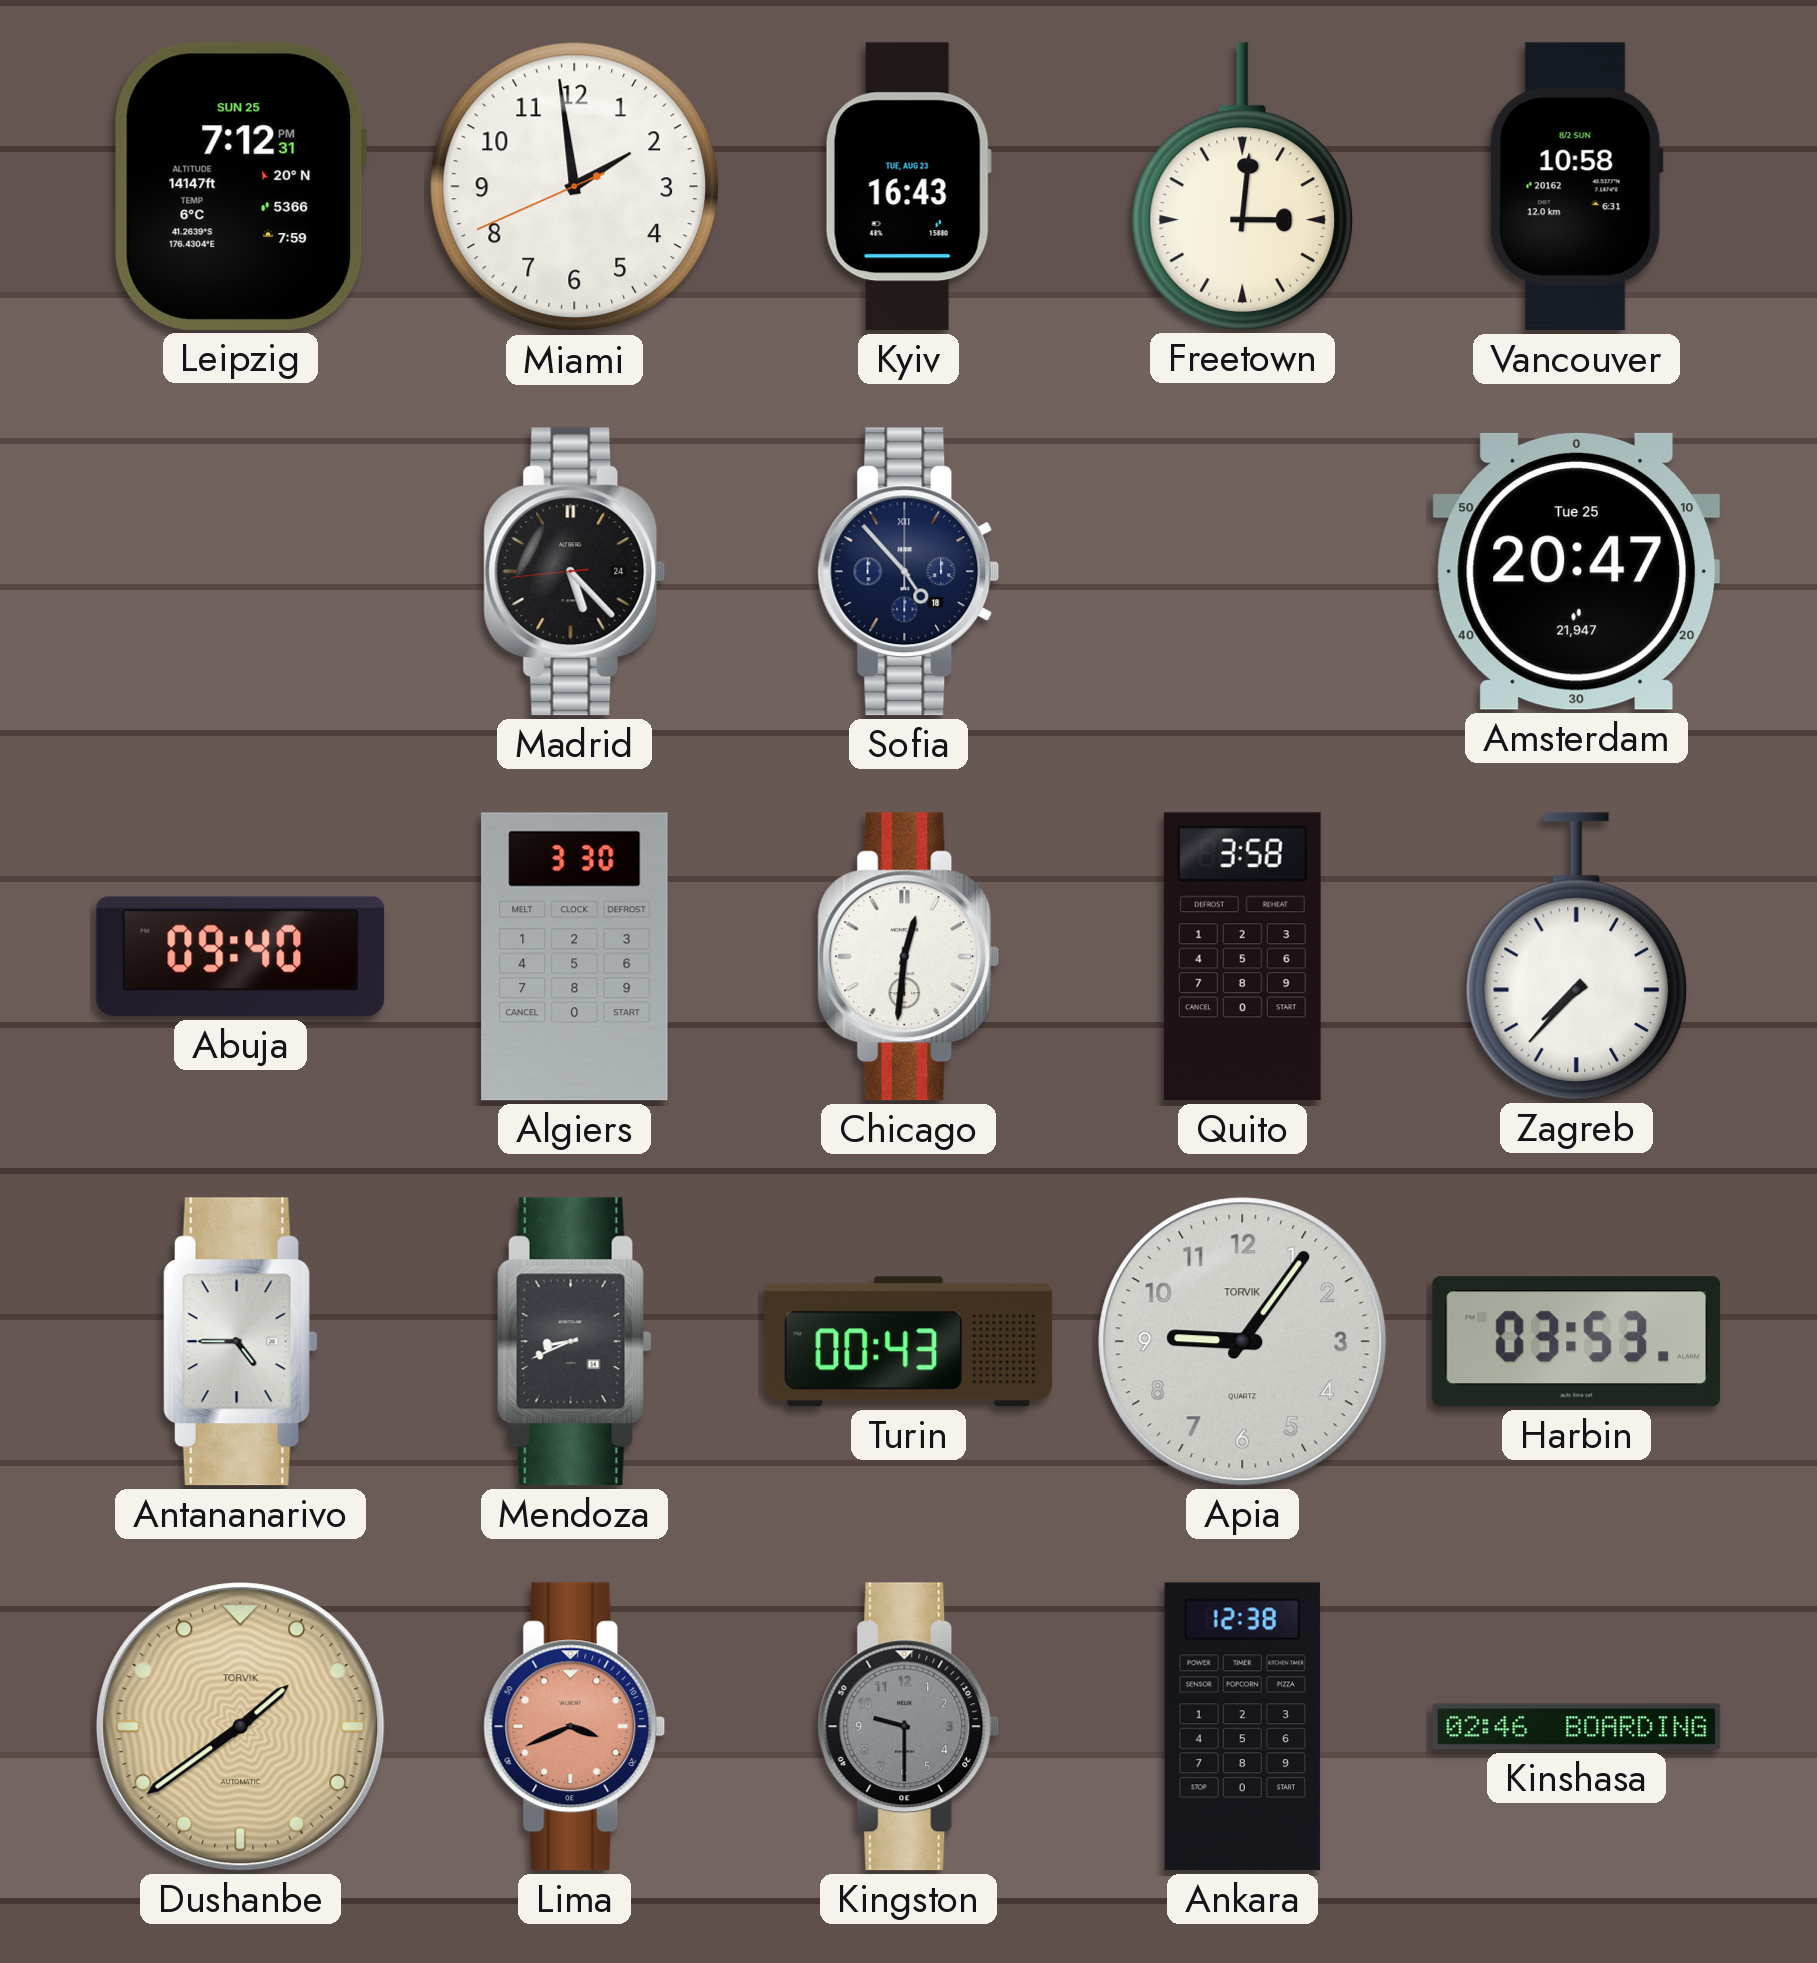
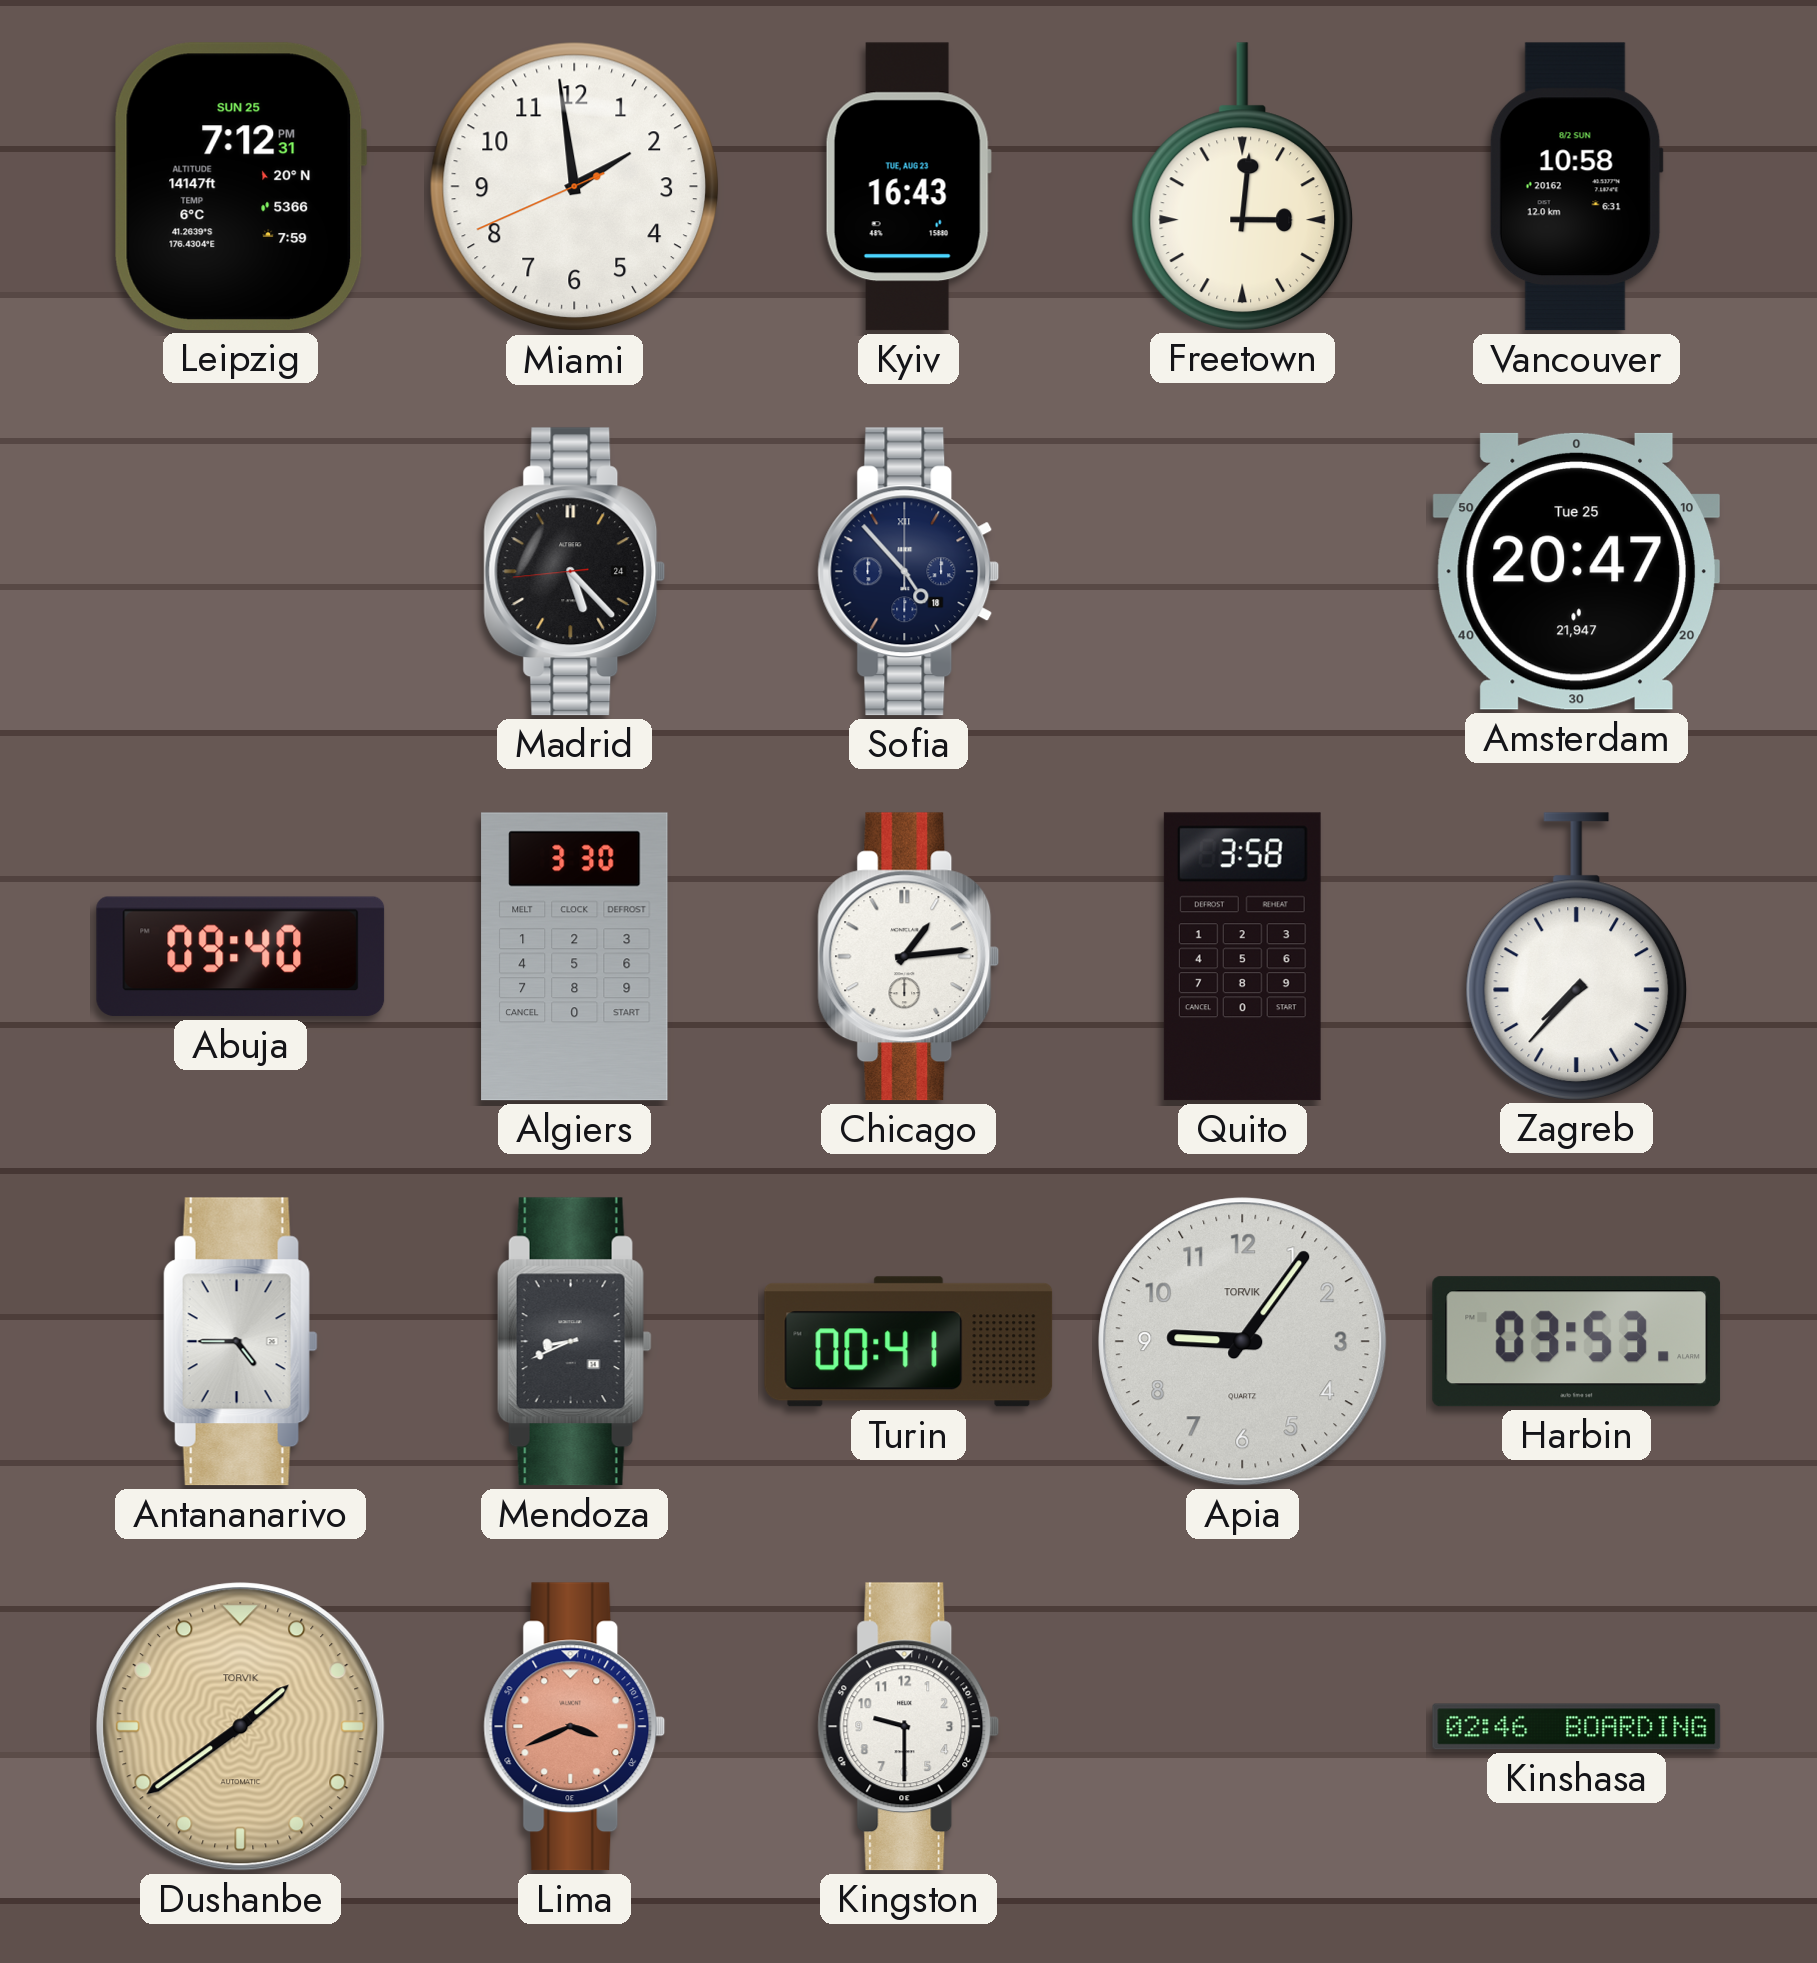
Chicago: 12:31 -> 1:14 (909, 957)
Turin: 00:43 -> 00:41 (909, 1342)
Kingston dial: grey -> white (909, 1727)
Ankara: 12:38 -> none (1242, 1727)
